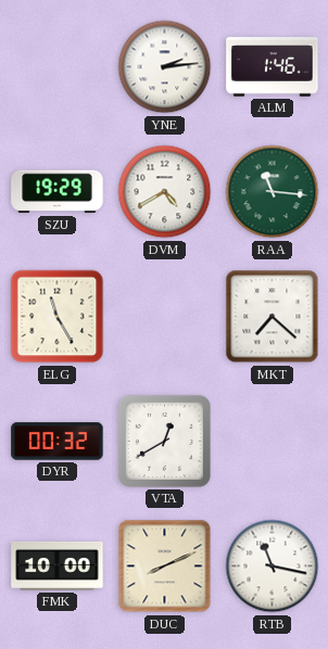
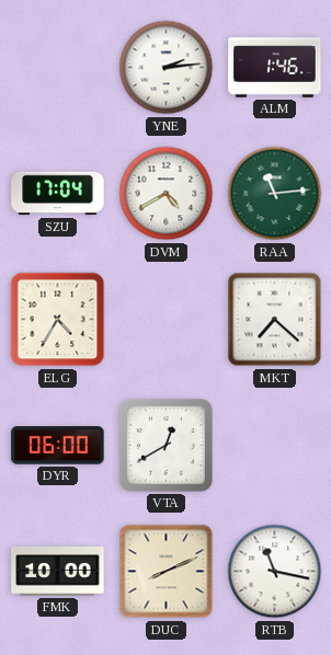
SZU: 19:29 -> 17:04 (58, 194)
RAA: 11:16 -> 11:14 (275, 194)
ELG: 11:25 -> 4:35 (58, 320)
DYR: 00:32 -> 06:00 (58, 446)
